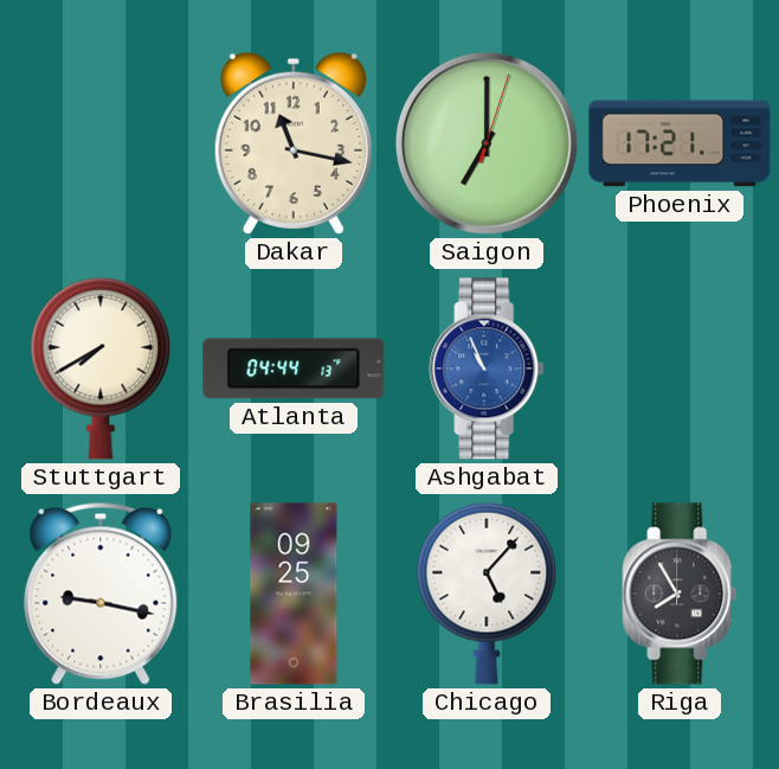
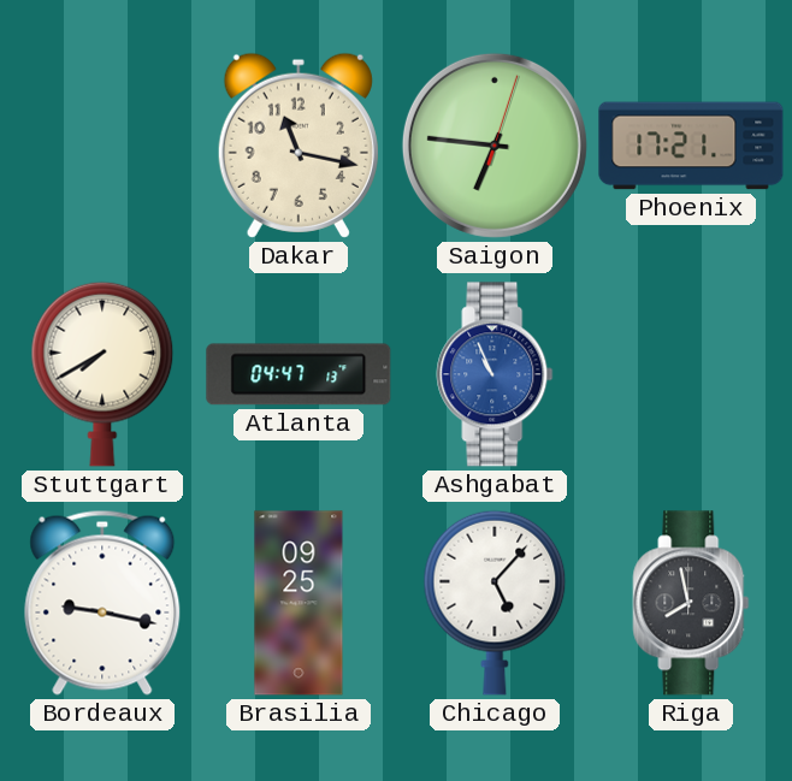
Saigon: 7:00 -> 6:46 (495, 146)
Atlanta: 04:44 -> 04:47 (299, 374)
Riga: 7:55 -> 7:58 (691, 603)
